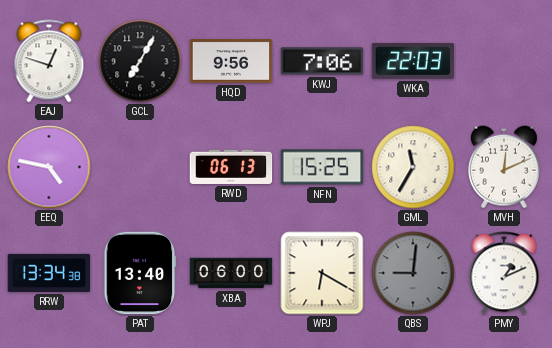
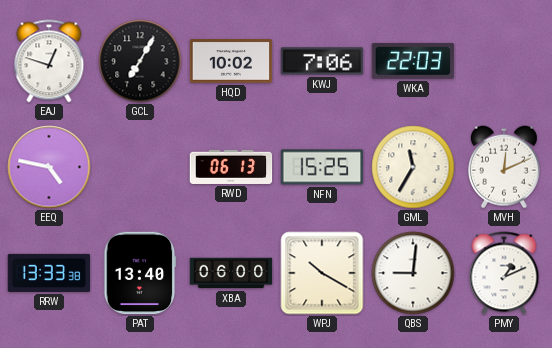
HQD: 9:56 -> 10:02 (231, 62)
RRW: 13:34 -> 13:33 (49, 273)
WPJ: 6:20 -> 10:20 (322, 273)
QBS dial: grey -> white (413, 273)
